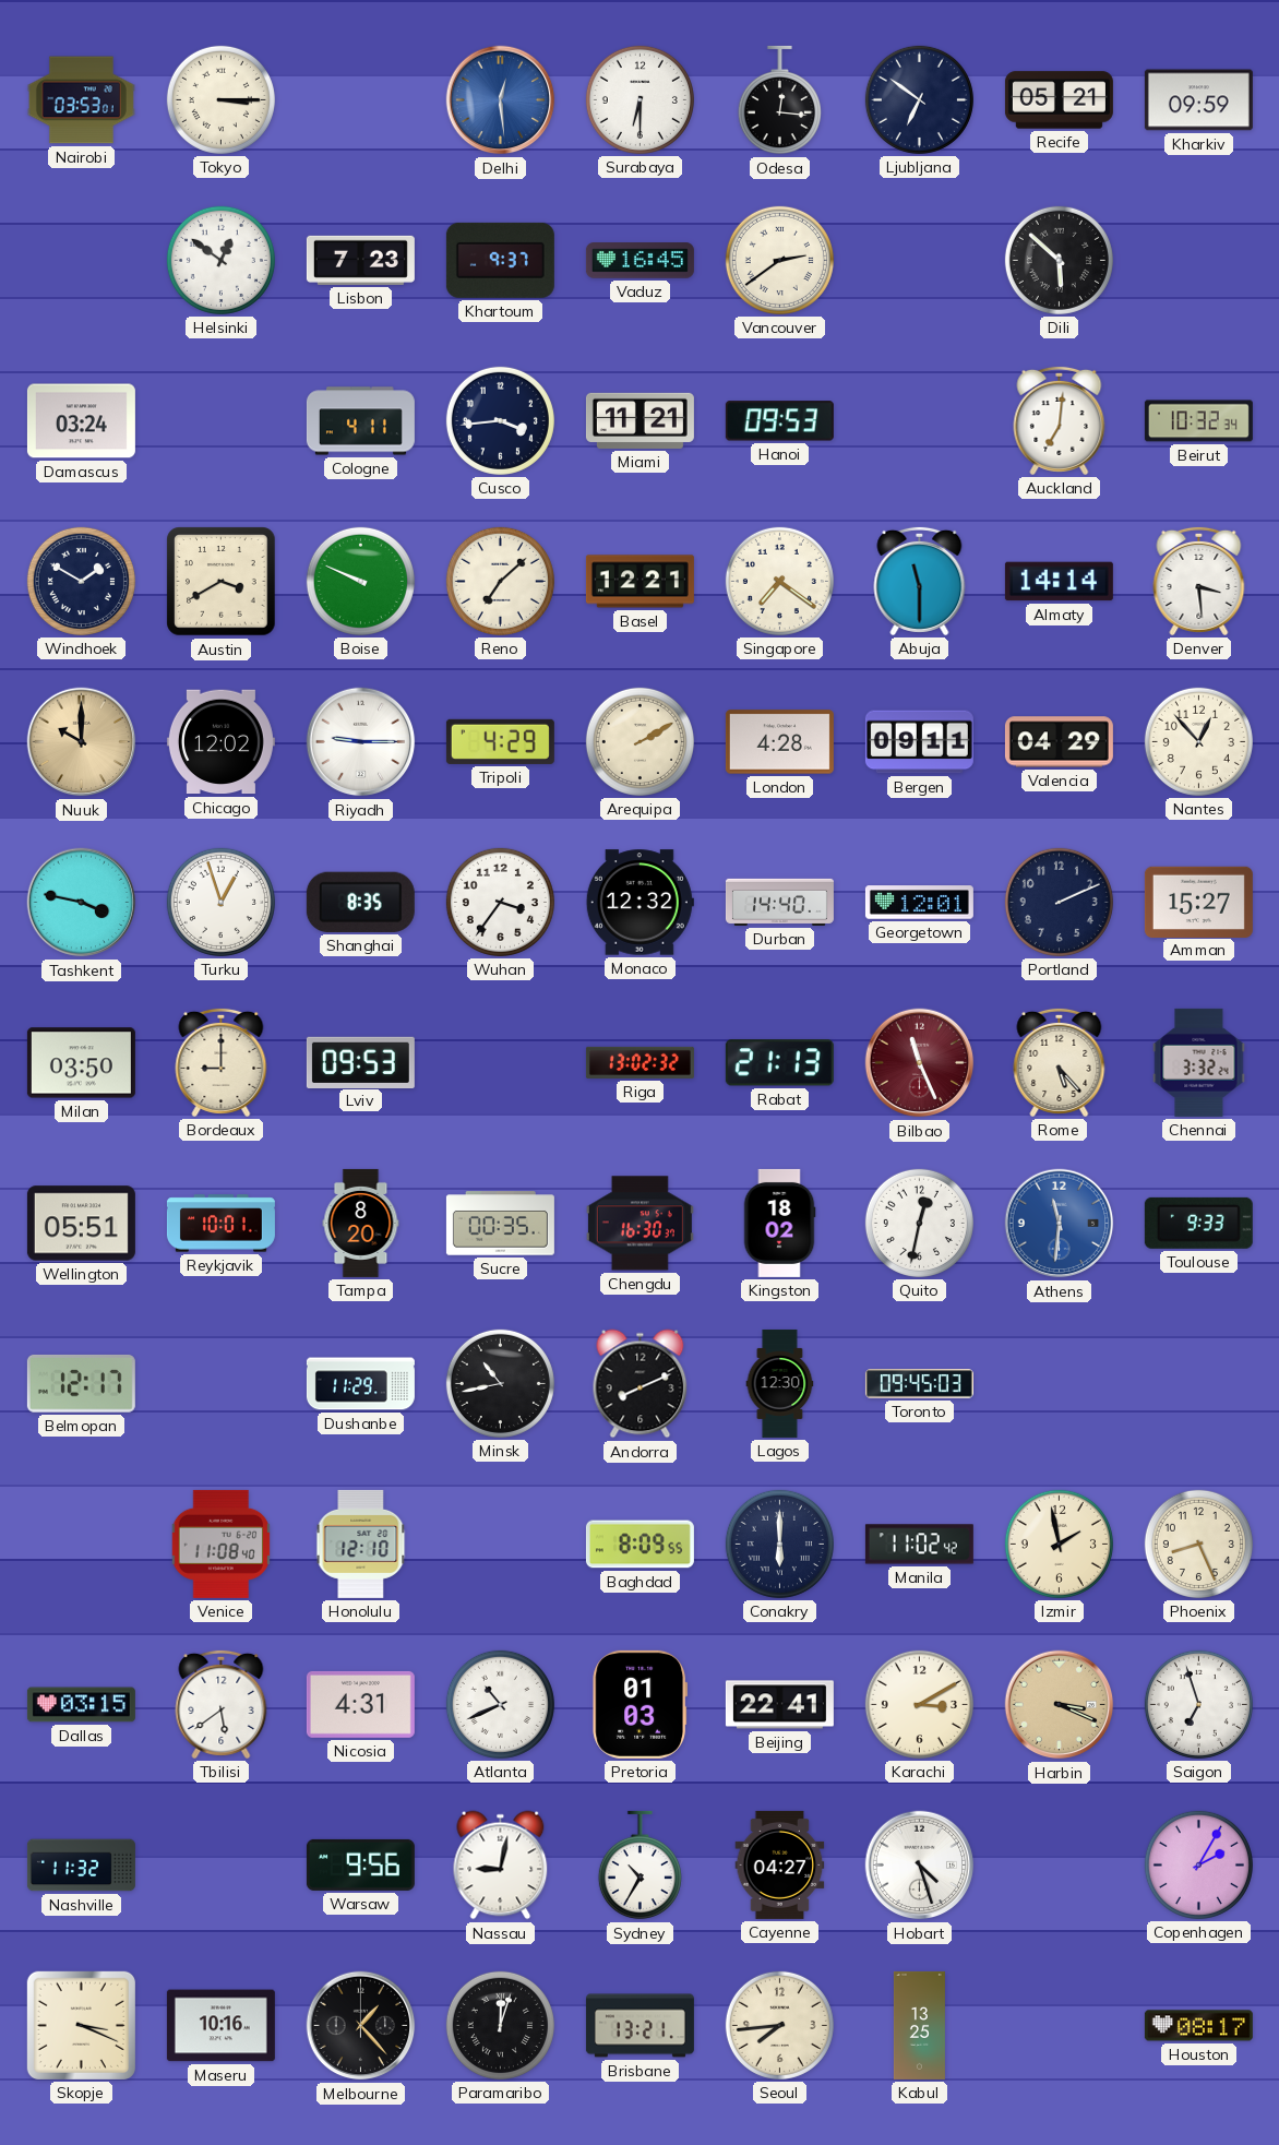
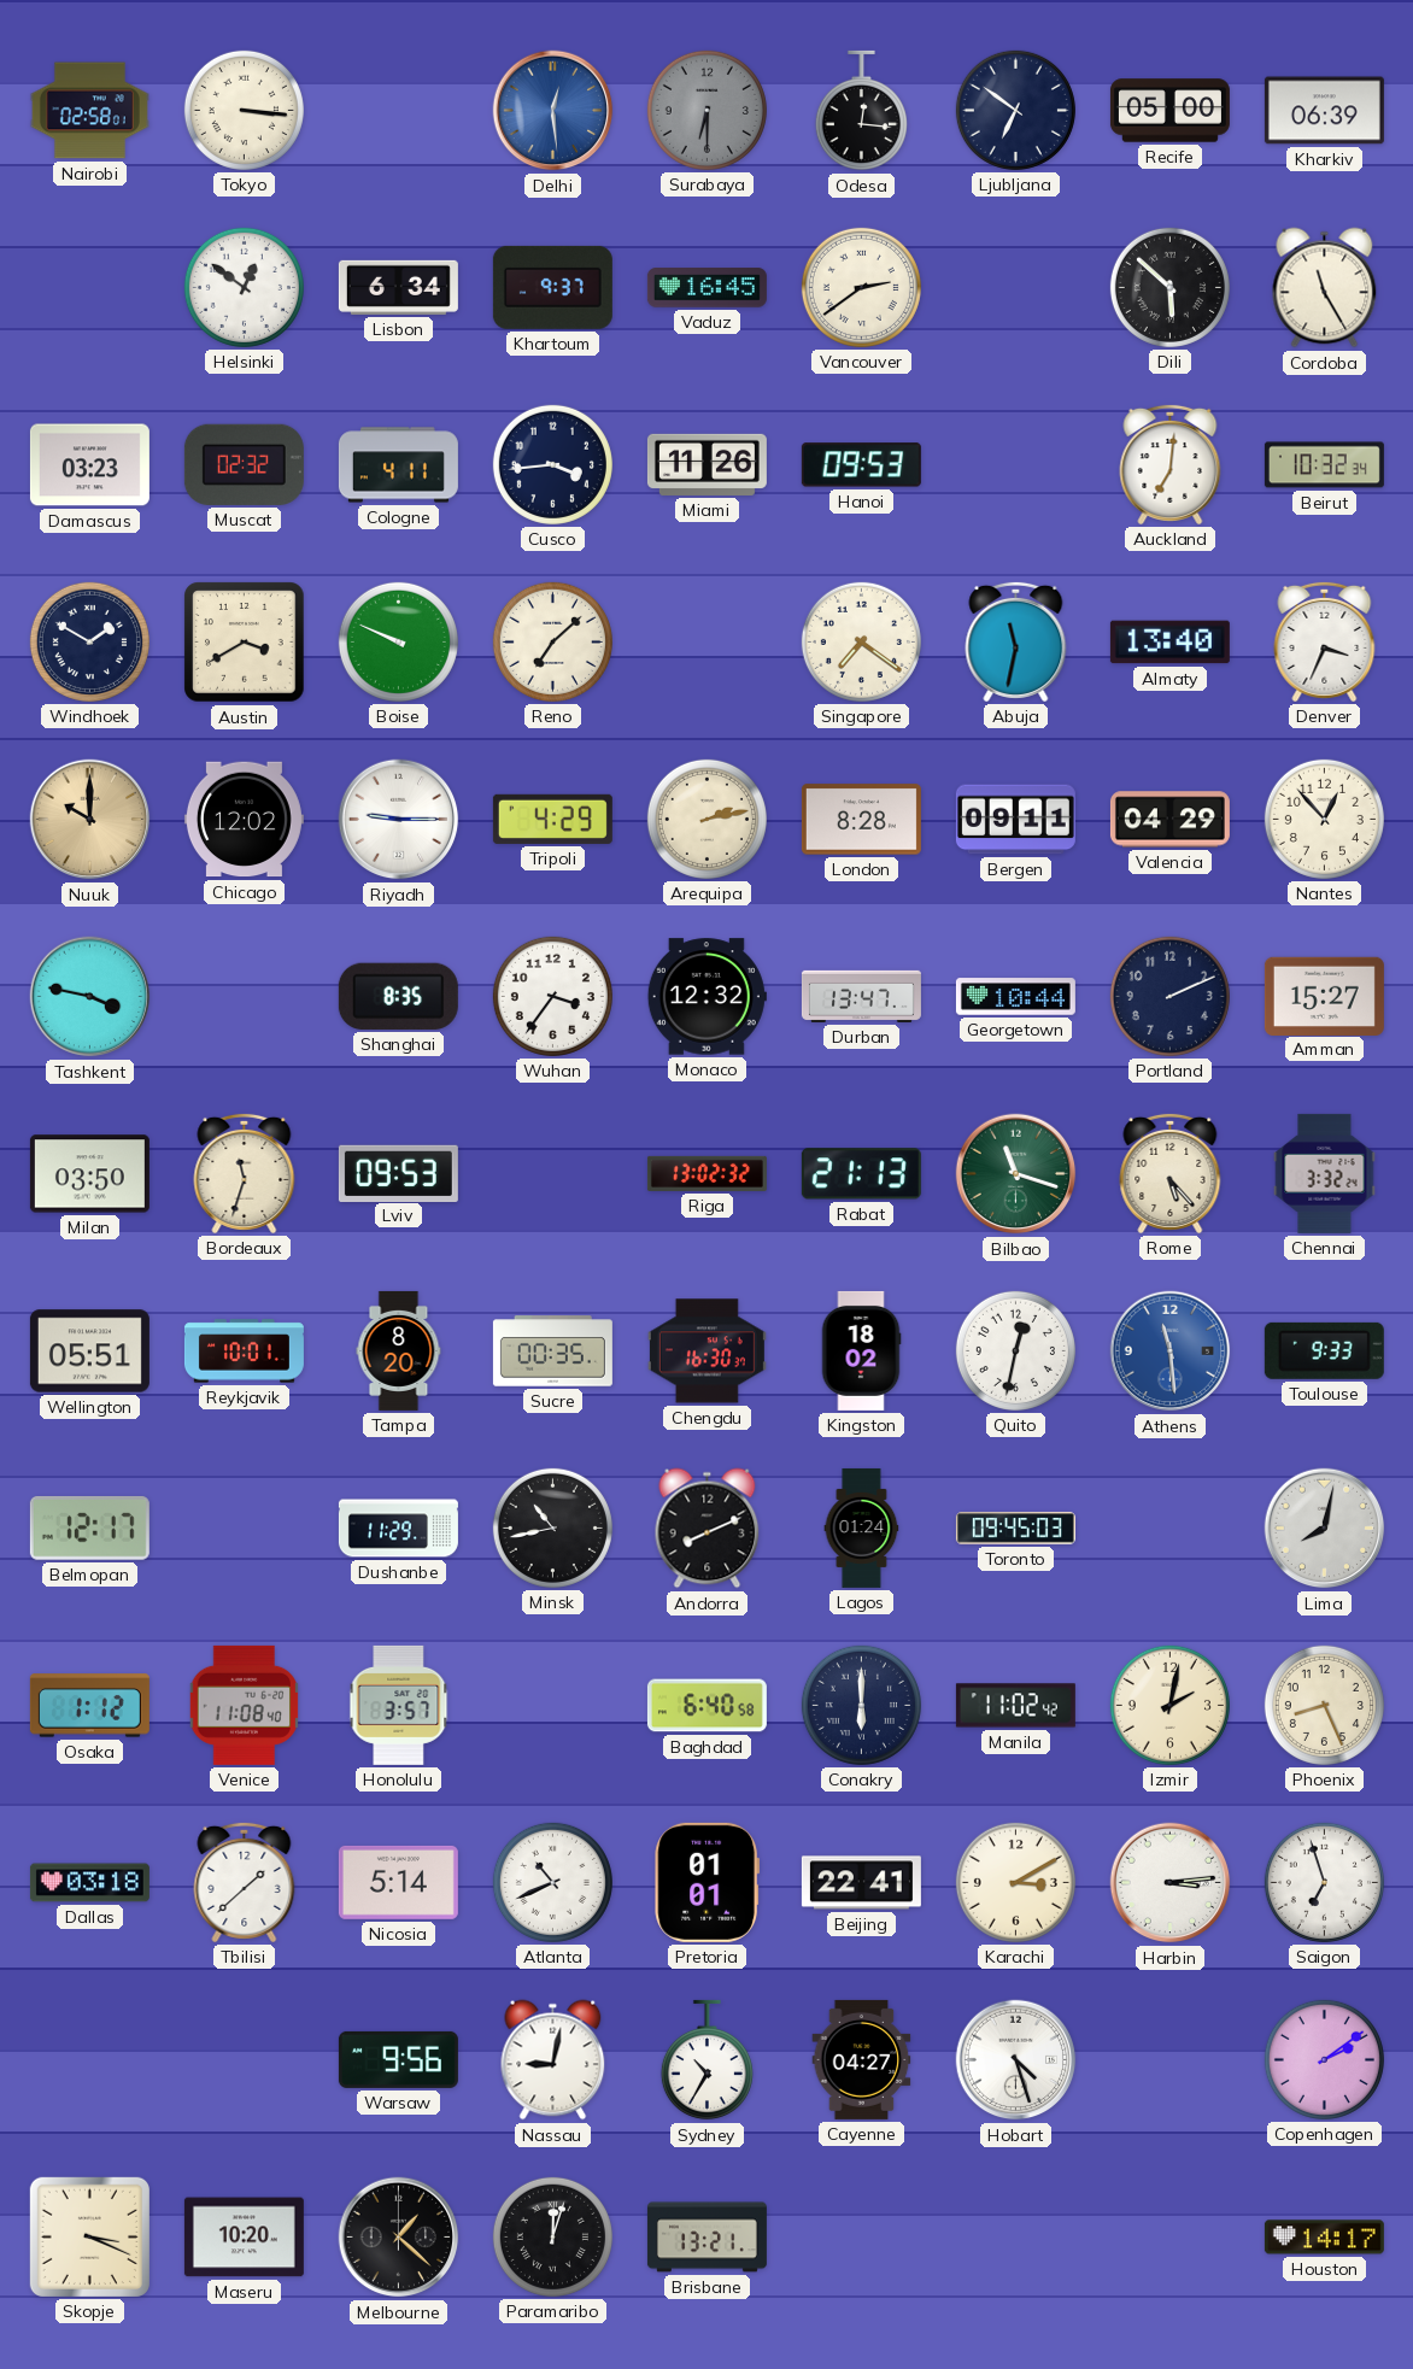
Nairobi: 03:53 -> 02:58 (89, 111)
Tokyo: 3:15 -> 3:16 (244, 110)
Surabaya dial: white -> grey (706, 110)
Recife: 05:21 -> 05:00 (1169, 111)
Kharkiv: 09:59 -> 06:39 (1324, 111)
Lisbon: 7:23 -> 6:34 (398, 287)
Cordoba: none -> 11:25 (1325, 288)
Damascus: 03:24 -> 03:23 (89, 465)
Muscat: none -> 02:32 (244, 464)
Miami: 11:21 -> 11:26 (706, 464)
Basel: 12:21 -> none (639, 582)
Abuja: 11:30 -> 11:32 (1016, 641)
Almaty: 14:14 -> 13:40 (1169, 643)
Denver: 3:29 -> 3:34 (1325, 641)
Arequipa: 2:10 -> 2:13 (706, 819)
London: 4:28 -> 8:28 (861, 820)
Turku: 12:57 -> none (220, 902)
Durban: 14:40 -> 13:47 (861, 996)
Georgetown: 12:01 -> 10:44 (1015, 997)
Bordeaux: 9:00 -> 11:33 (245, 1173)
Bilbao: 11:26 -> 11:18 (1016, 1174)
Bilbao dial: burgundy -> green (1016, 1174)
Athens: 11:31 -> 11:29 (1171, 1351)
Lagos: 12:30 -> 01:24 (862, 1527)
Lima: none -> 8:02 (1325, 1529)
Osaka: none -> 1:12 (89, 1706)
Honolulu: 12:10 -> 3:57 (399, 1705)
Baghdad: 8:09 -> 6:40 (706, 1706)
Izmir: 1:58 -> 2:02 (1169, 1705)
Dallas: 03:15 -> 03:18 (89, 1883)
Tbilisi: 5:39 -> 1:38 (245, 1882)
Nicosia: 4:31 -> 5:14 (398, 1882)
Pretoria: 01:03 -> 01:01 (708, 1882)
Harbin: 3:19 -> 3:14 (1171, 1883)
Harbin dial: champagne -> white (1171, 1883)
Nashville: 11:32 -> none (81, 1866)
Copenhagen: 2:05 -> 2:09 (1324, 2059)
Maseru: 10:16 -> 10:20 (244, 2238)
Melbourne: 1:23 -> 1:22 (399, 2238)
Seoul: 7:44 -> none (779, 2025)
Kabul: 13:25 -> none (919, 2025)
Houston: 08:17 -> 14:17 (1324, 2238)
